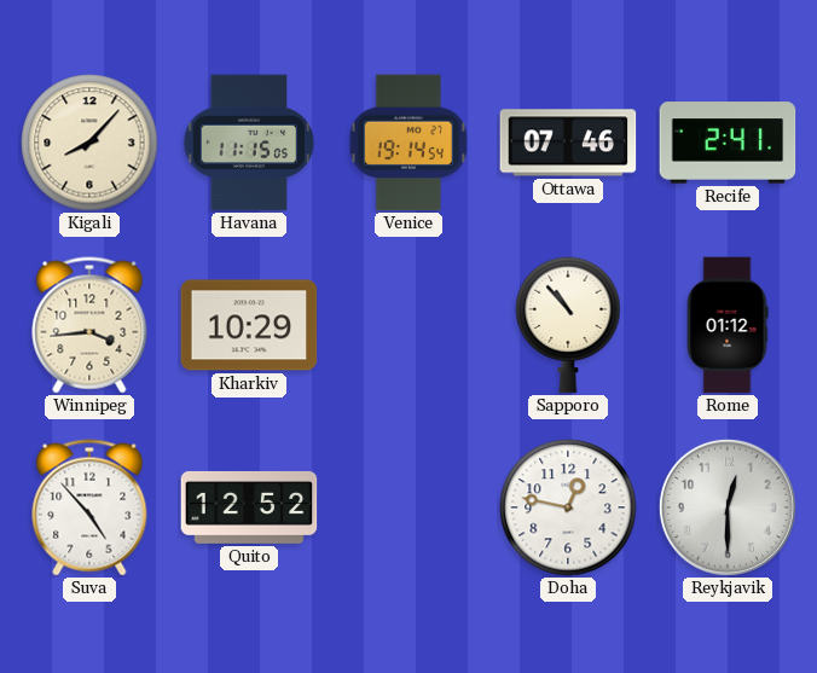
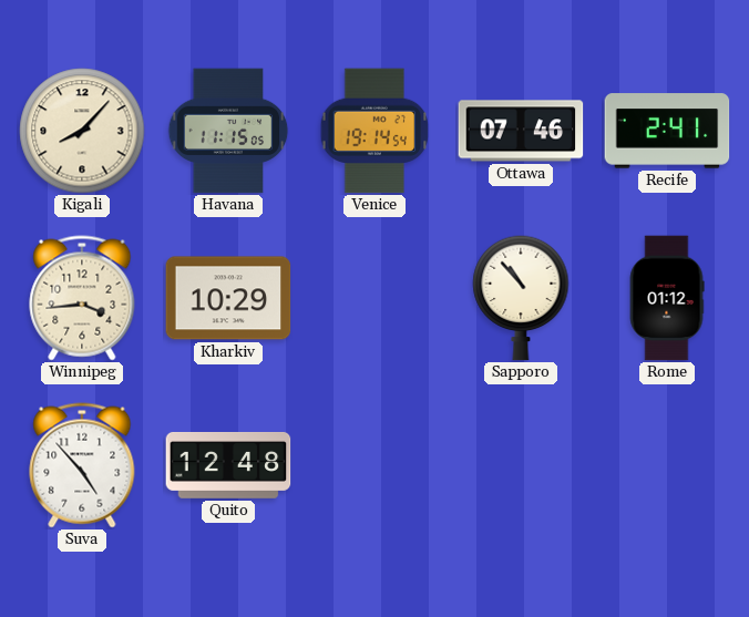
Quito: 12:52 -> 12:48 (228, 465)
Doha: 12:47 -> none (568, 507)
Reykjavik: 12:30 -> none (728, 507)
